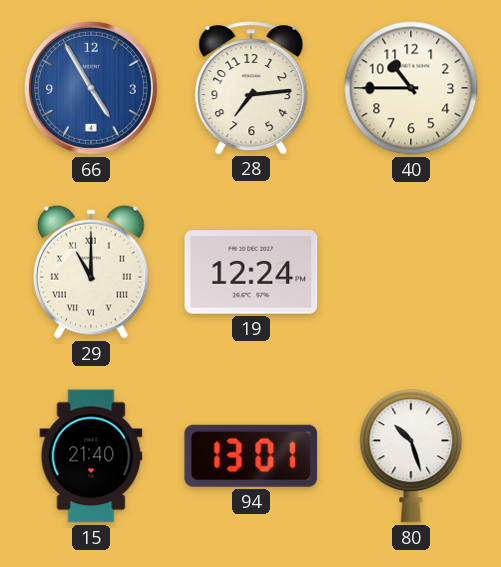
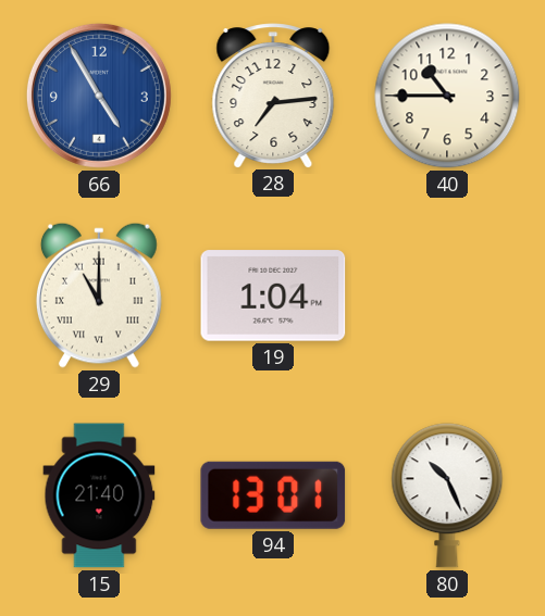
19: 12:24 -> 1:04 (273, 296)
80: 10:27 -> 10:26 (447, 495)
